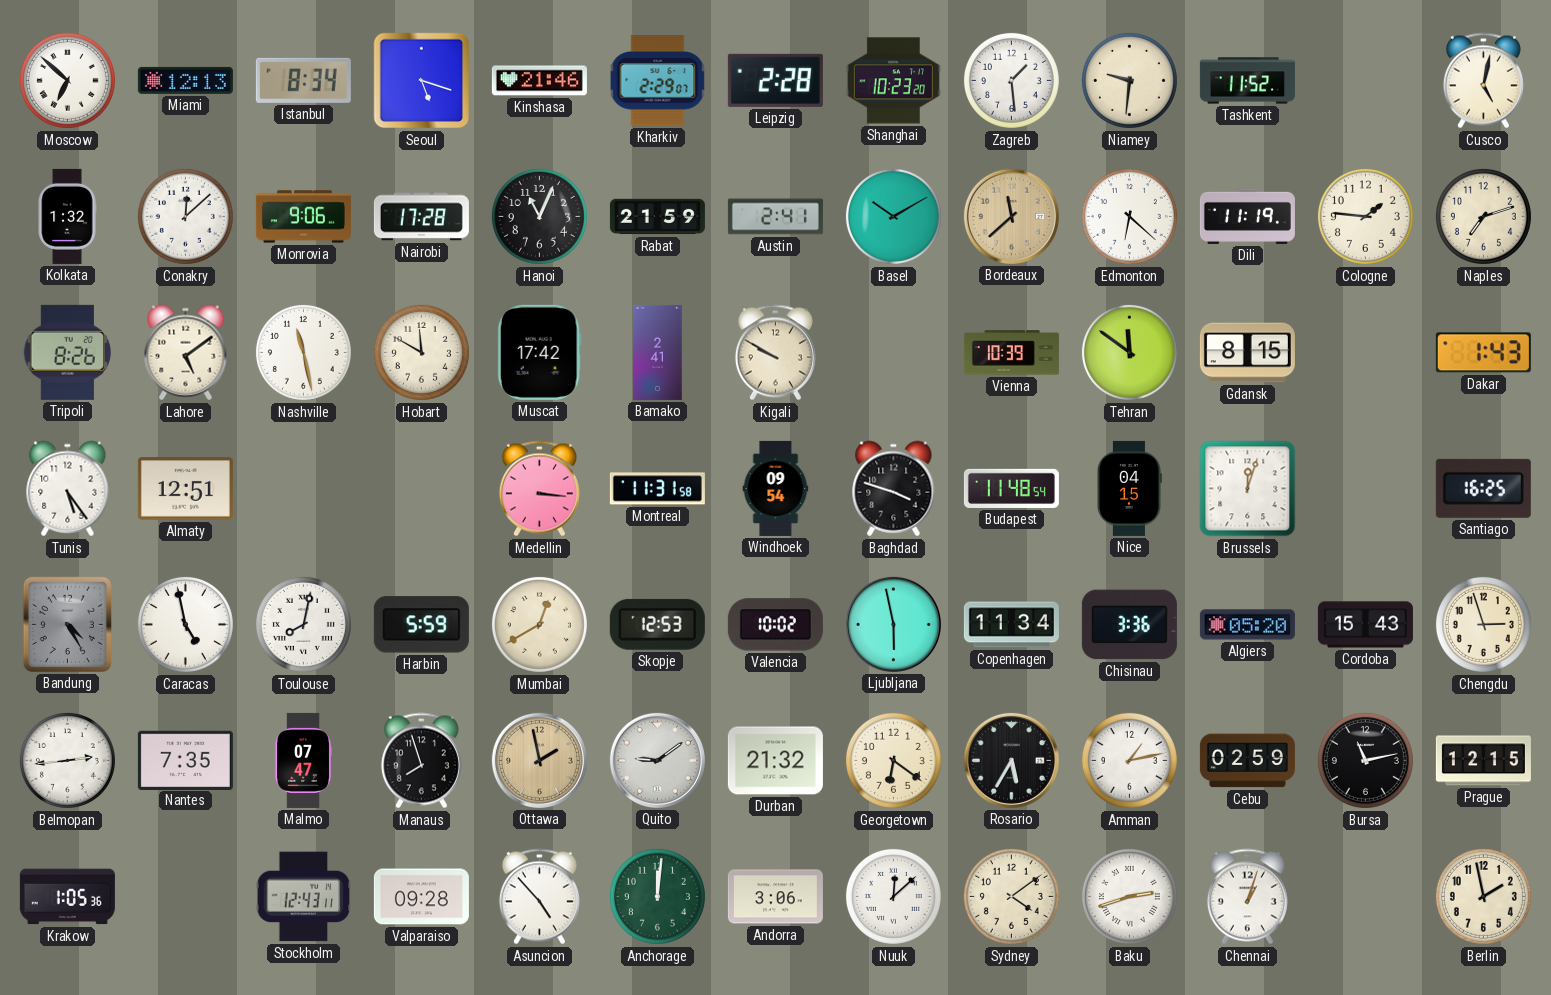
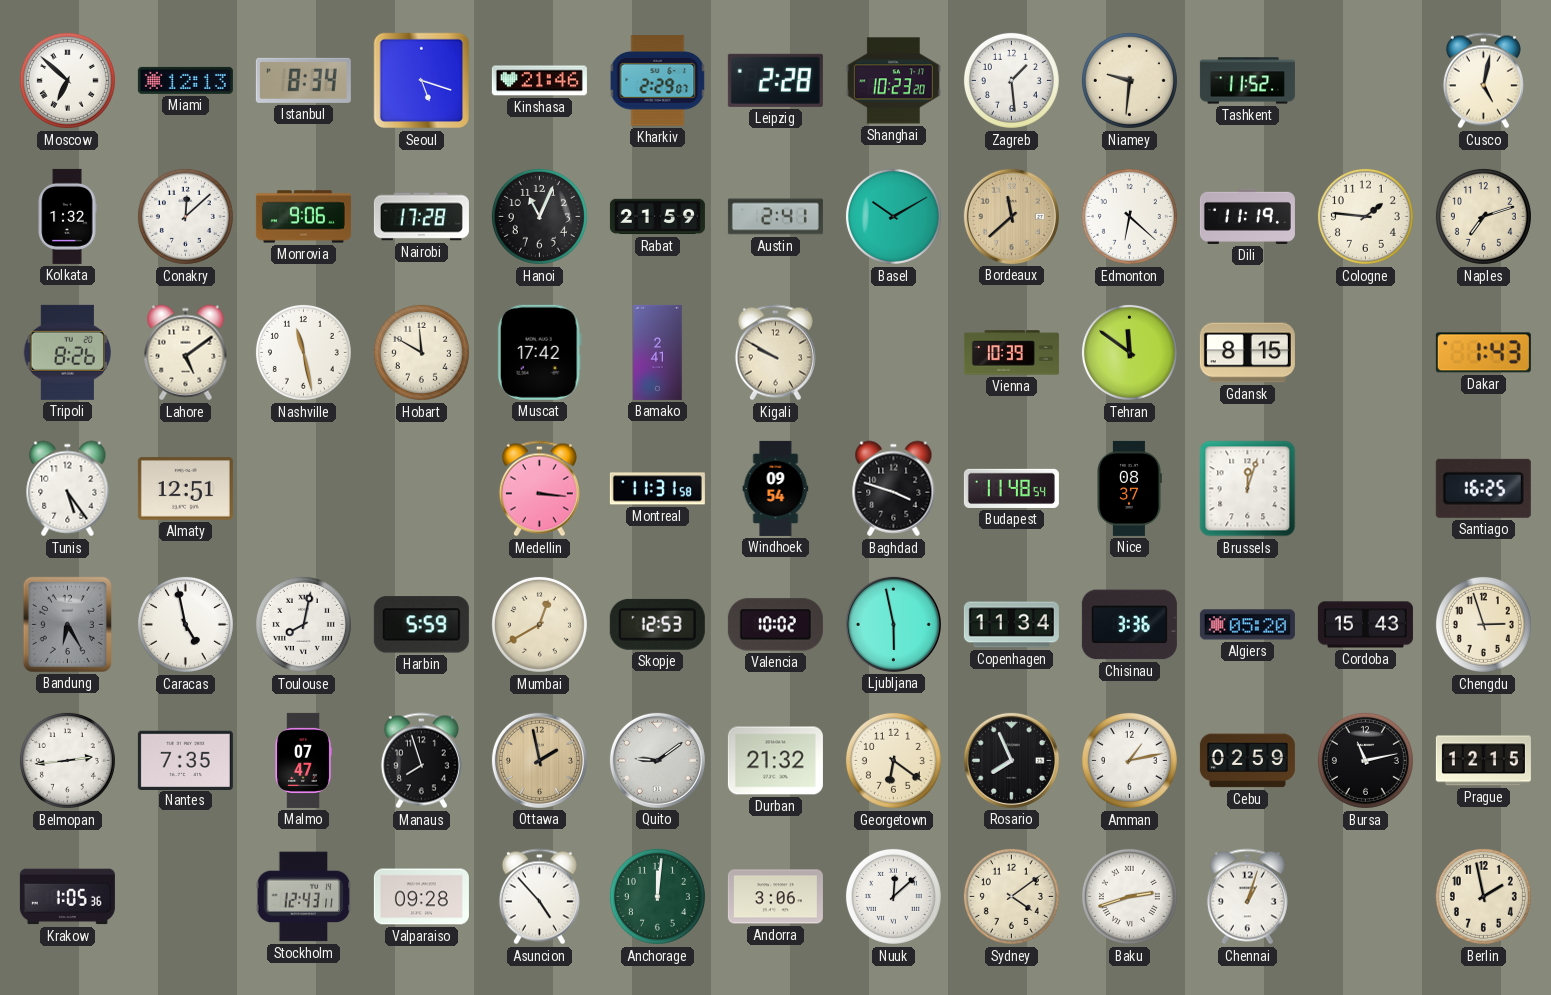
Nice: 04:15 -> 08:37 (1130, 488)
Bandung: 4:25 -> 6:25 (67, 624)
Rosario: 5:35 -> 7:56 (1011, 760)
